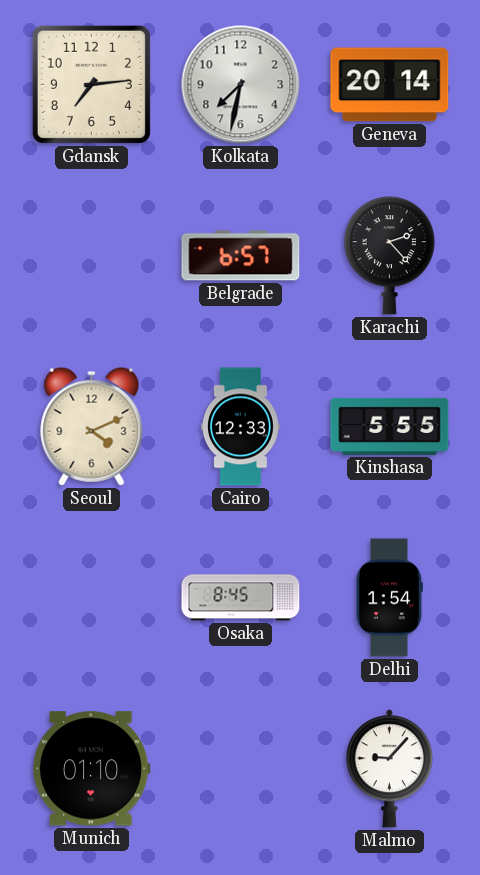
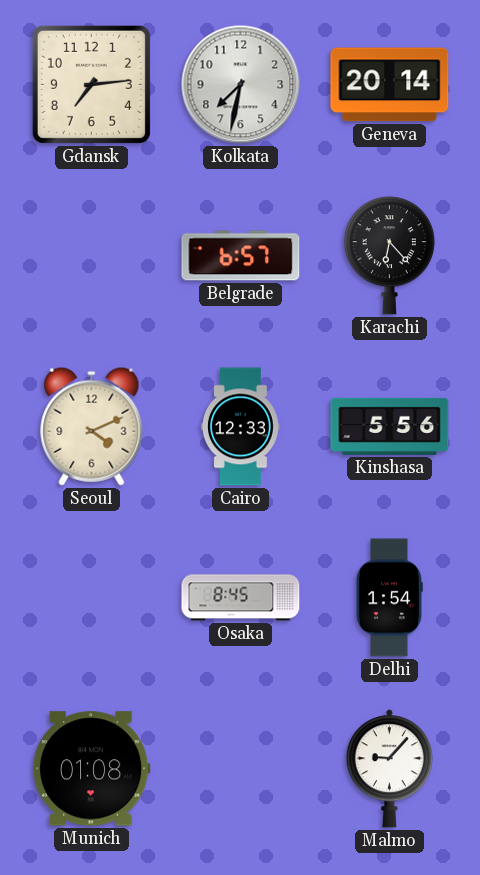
Karachi: 2:23 -> 6:23 (389, 256)
Kinshasa: 5:55 -> 5:56 (390, 426)
Munich: 01:10 -> 01:08 (91, 769)
